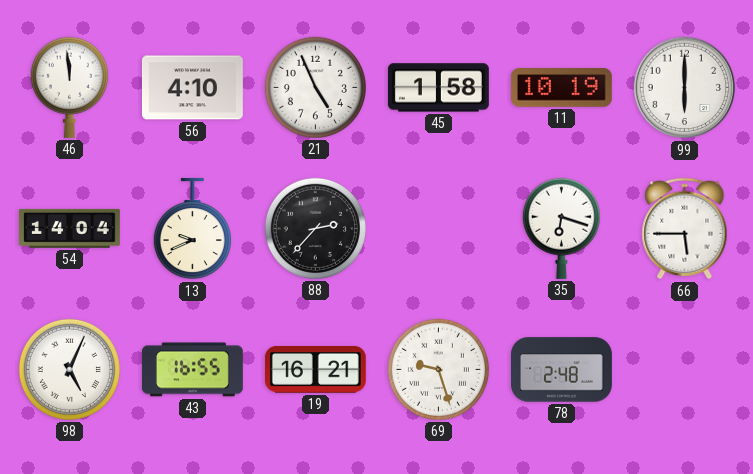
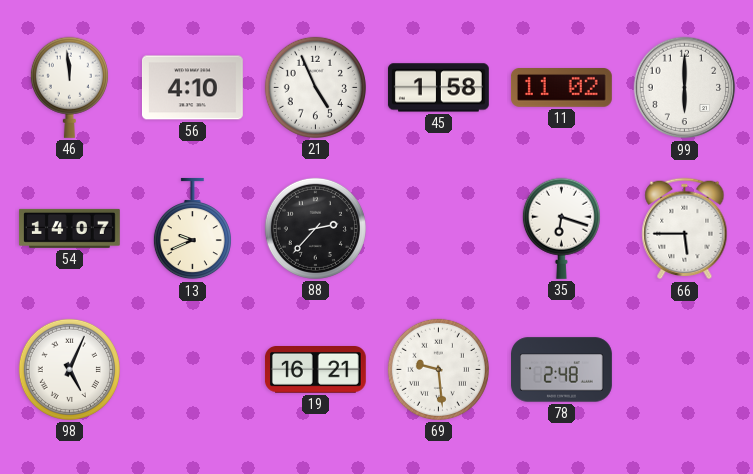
11: 10:19 -> 11:02 (561, 88)
54: 14:04 -> 14:07 (70, 228)
43: 16:55 -> none (192, 370)
69: 9:27 -> 9:29 (438, 369)
